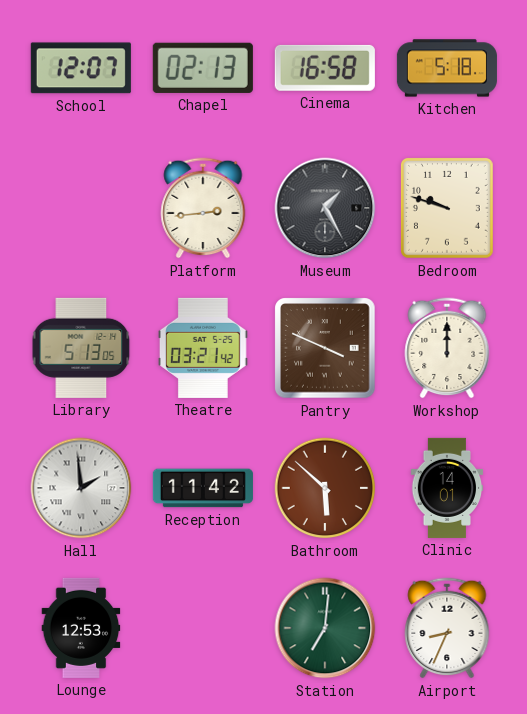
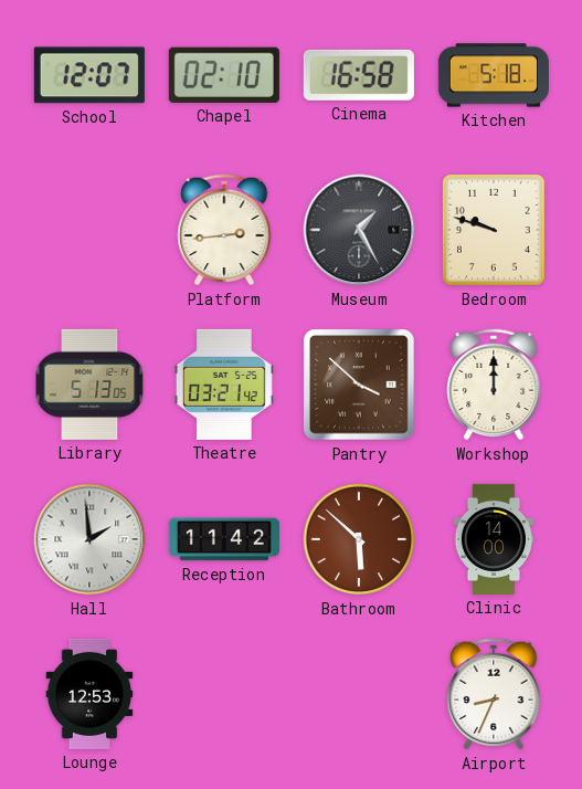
Chapel: 02:13 -> 02:10 (224, 75)
Pantry: 3:49 -> 3:52 (359, 385)
Clinic: 14:01 -> 14:00 (494, 539)
Station: 7:01 -> none (325, 628)
